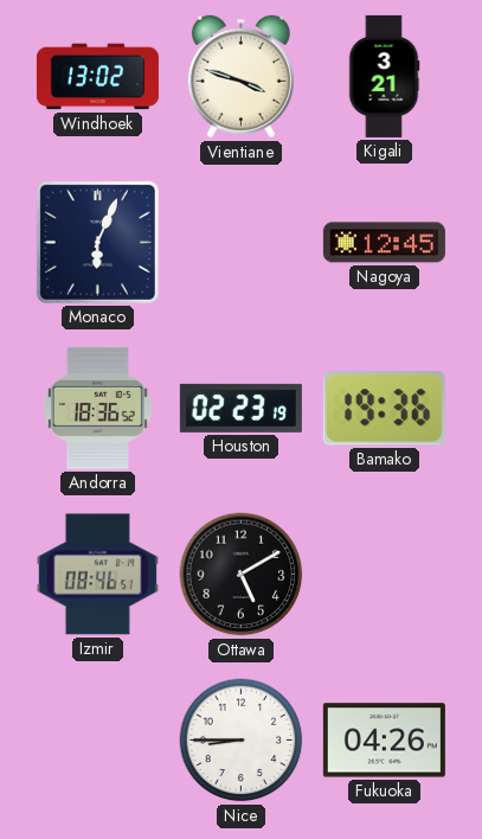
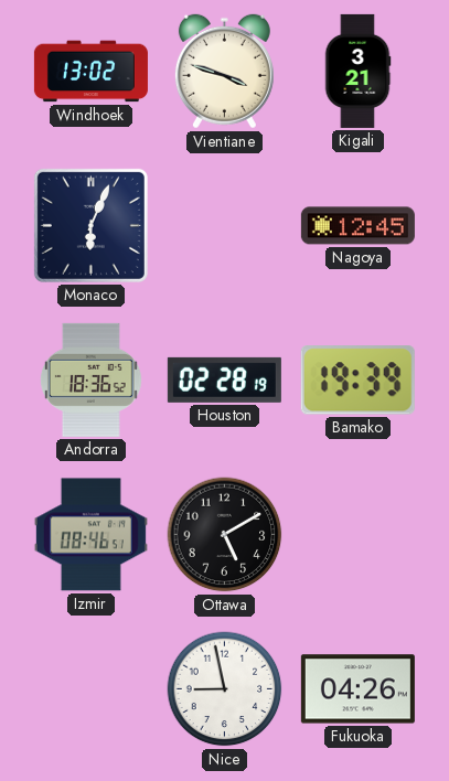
Houston: 02:23 -> 02:28 (224, 379)
Bamako: 19:36 -> 19:39 (357, 381)
Nice: 8:45 -> 8:58 (225, 689)
